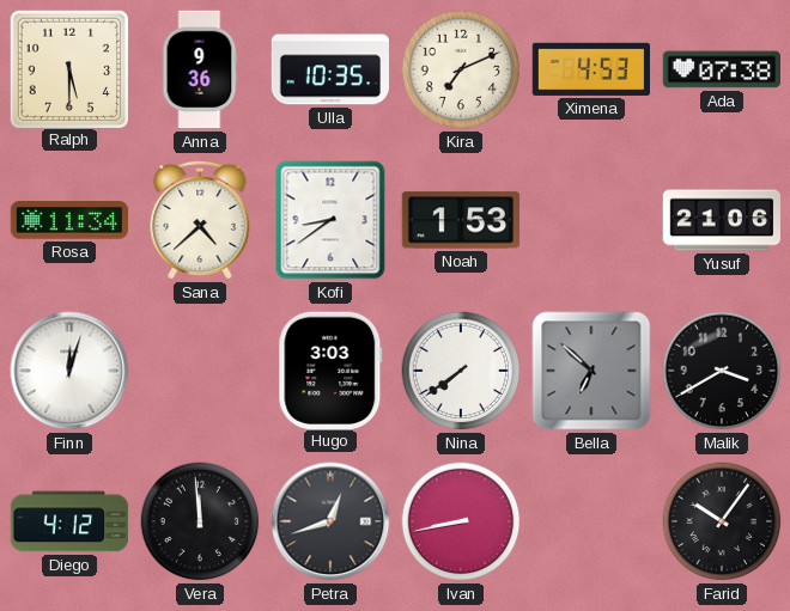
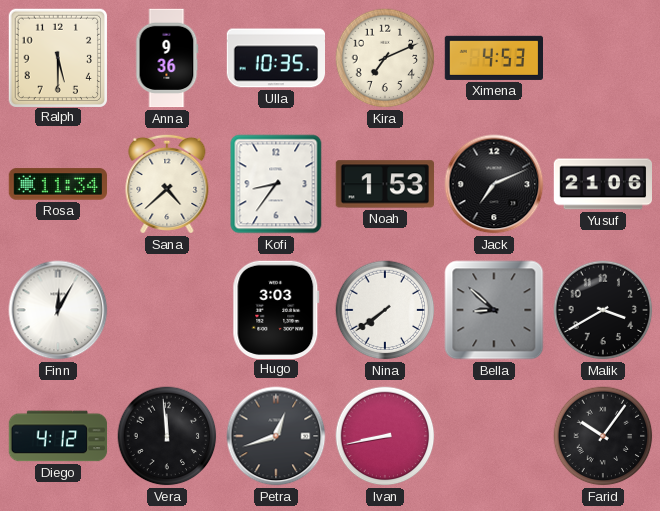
Ada: 07:38 -> none (721, 69)
Kofi: 8:39 -> 8:36 (276, 184)
Jack: none -> 7:11 (494, 184)
Finn: 12:03 -> 12:05 (58, 310)
Bella: 6:52 -> 8:52 (494, 310)
